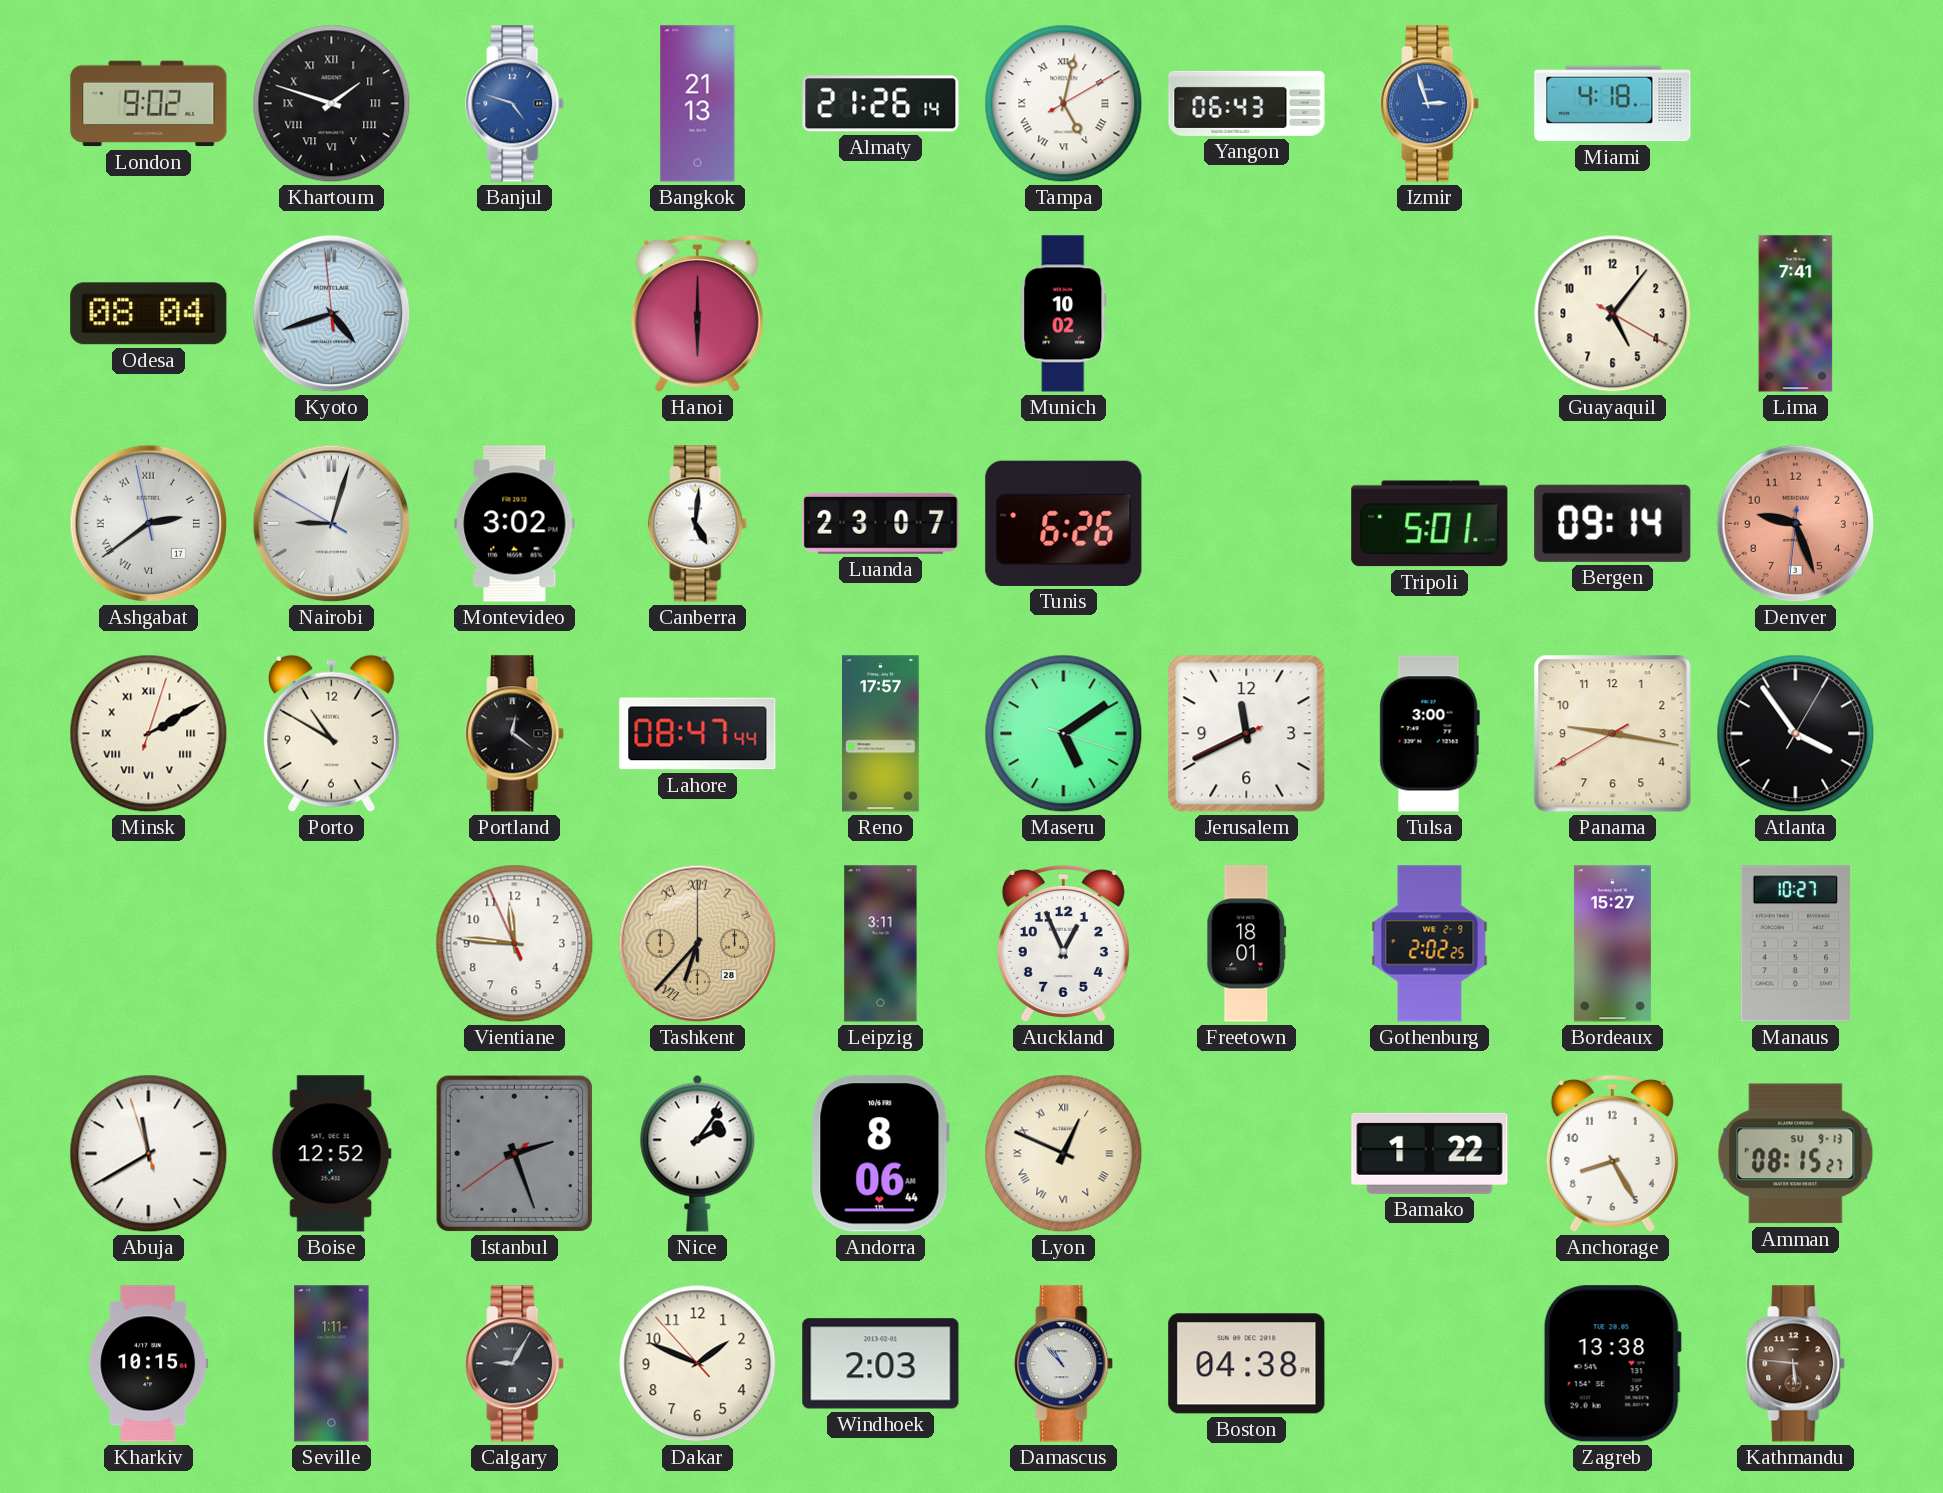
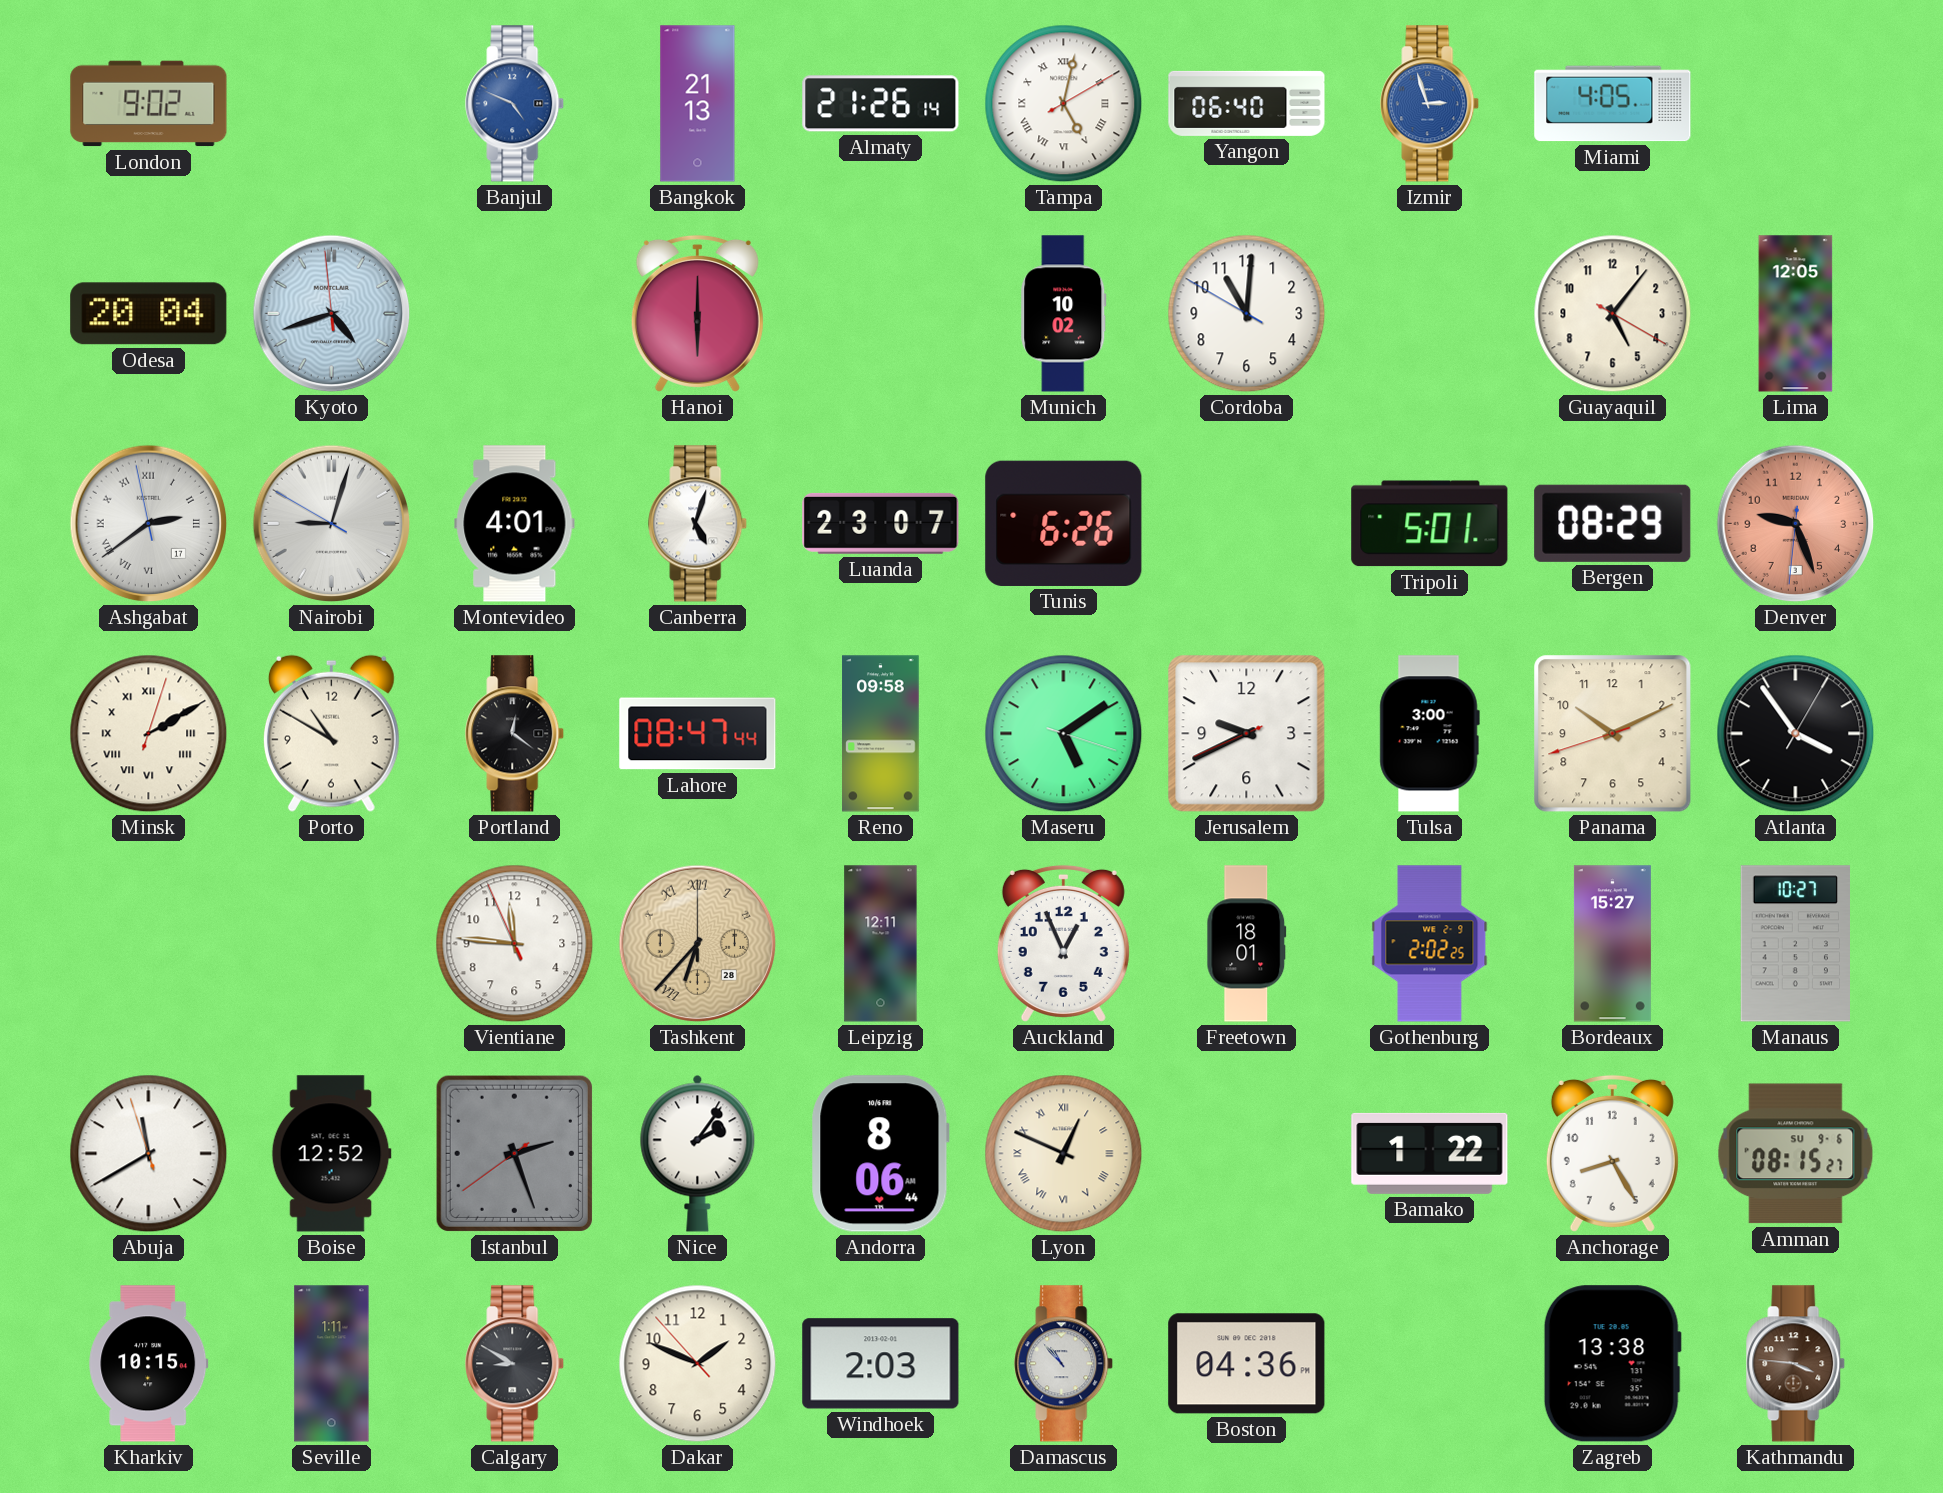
Khartoum: 1:48 -> none (332, 104)
Banjul: 4:48 -> 4:49 (515, 104)
Yangon: 06:43 -> 06:40 (1247, 103)
Miami: 4:18 -> 4:05 (1613, 104)
Odesa: 08:04 -> 20:04 (149, 314)
Cordoba: none -> 11:00 (1247, 314)
Lima: 7:41 -> 12:05 (1796, 314)
Montevideo: 3:02 -> 4:01 (515, 524)
Canberra: 5:01 -> 5:03 (698, 524)
Bergen: 09:14 -> 08:29 (1613, 523)
Reno: 17:57 -> 09:58 (881, 734)
Jerusalem: 11:40 -> 9:40 (1247, 734)
Panama: 9:16 -> 10:10 (1613, 734)
Leipzig: 3:11 -> 12:11 (881, 944)
Amman date: SU 9-13 -> SU 9-6 (1796, 1154)
Calgary: 9:05 -> 8:50 (515, 1364)
Boston: 04:38 -> 04:36 (1247, 1364)
Kathmandu: 5:46 -> 3:46 (1796, 1364)
